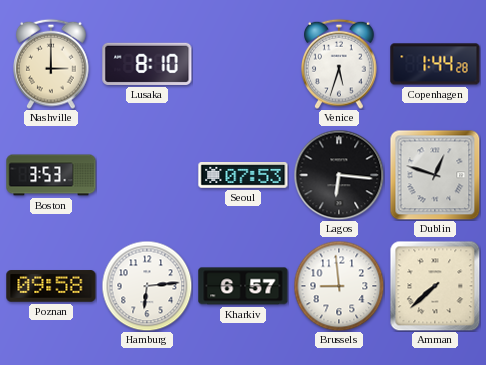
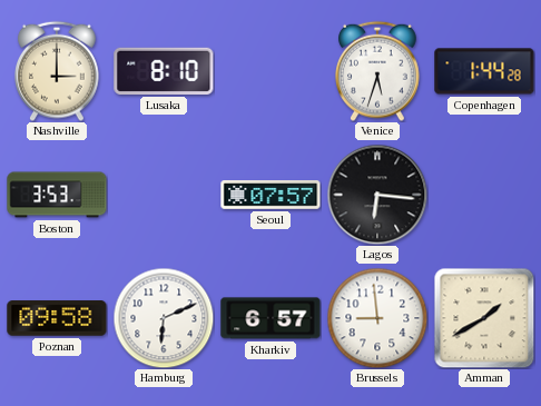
Seoul: 07:53 -> 07:57 (270, 195)
Dublin: 12:48 -> none (435, 175)
Hamburg: 6:14 -> 6:11 (164, 318)
Amman: 7:38 -> 1:40 (484, 318)
